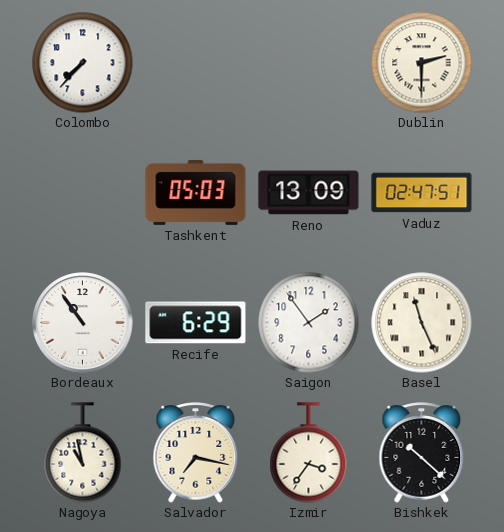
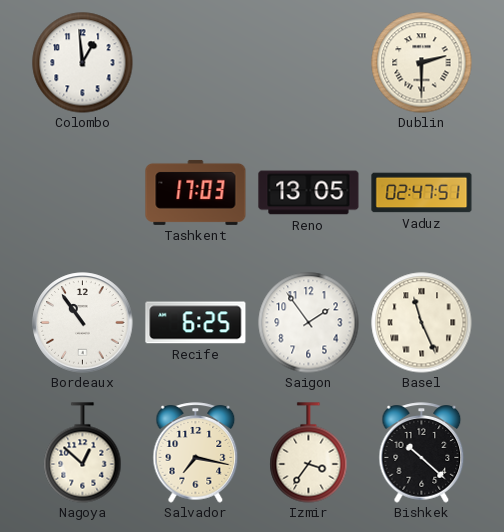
Colombo: 7:37 -> 12:59 (83, 63)
Tashkent: 05:03 -> 17:03 (196, 192)
Reno: 13:09 -> 13:05 (309, 193)
Recife: 6:29 -> 6:25 (196, 323)
Nagoya: 10:58 -> 12:52 (83, 453)
